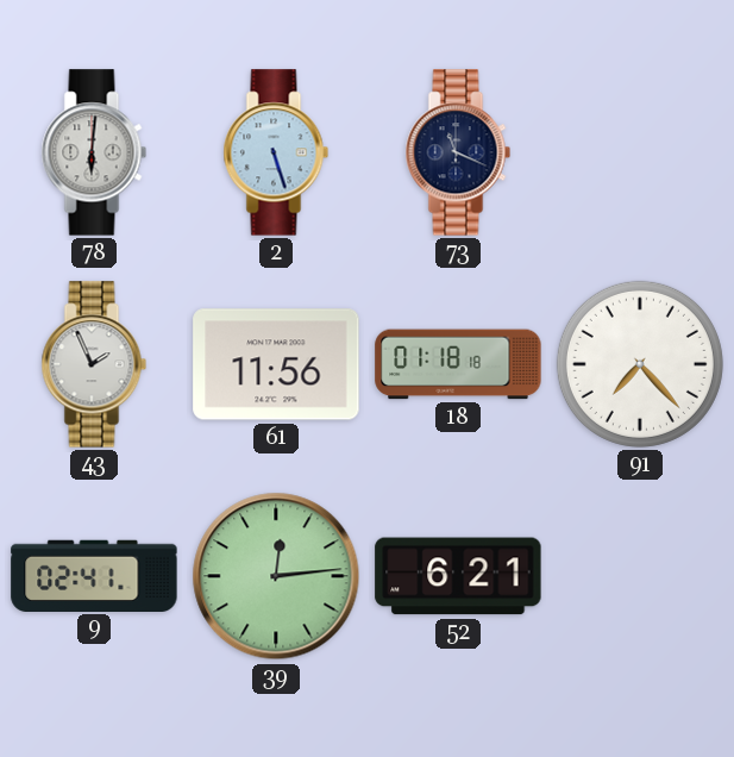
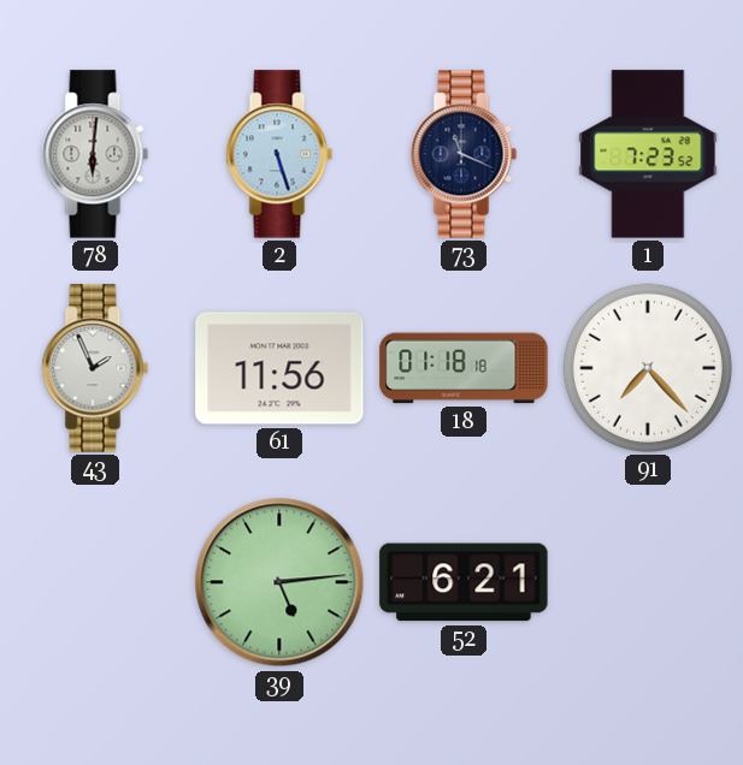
1: none -> 7:23 (648, 154)
9: 02:41 -> none (94, 575)
39: 12:14 -> 5:14 (279, 582)
